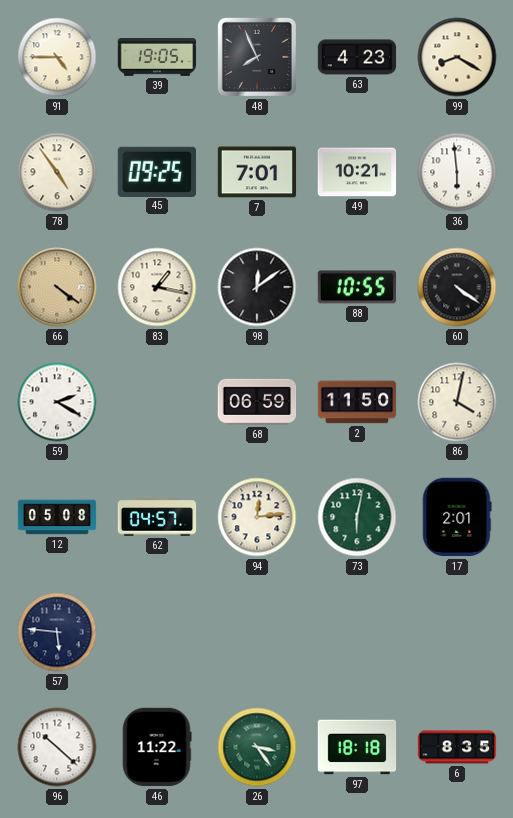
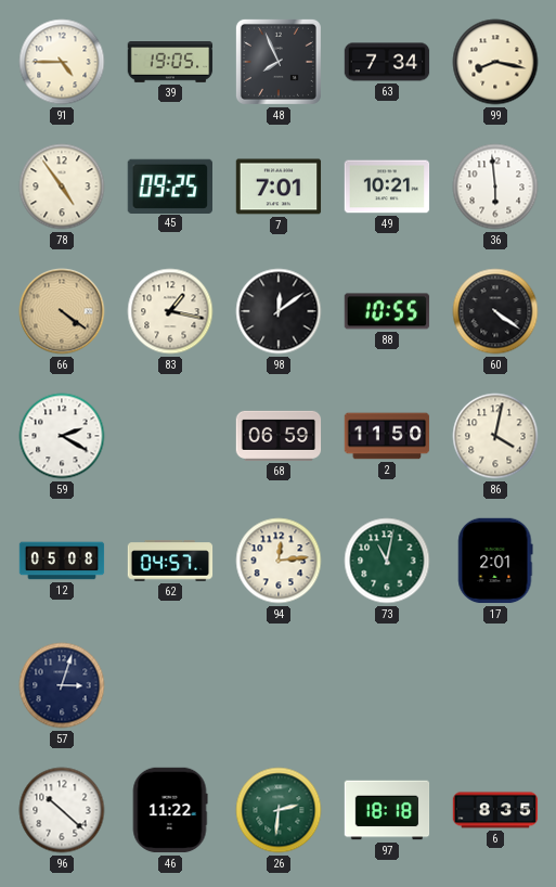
63: 4:23 -> 7:34 (387, 62)
99: 8:20 -> 8:17 (495, 62)
73: 6:02 -> 11:02 (387, 561)
57: 5:46 -> 3:03 (62, 685)
26: 3:24 -> 2:31 (279, 810)
